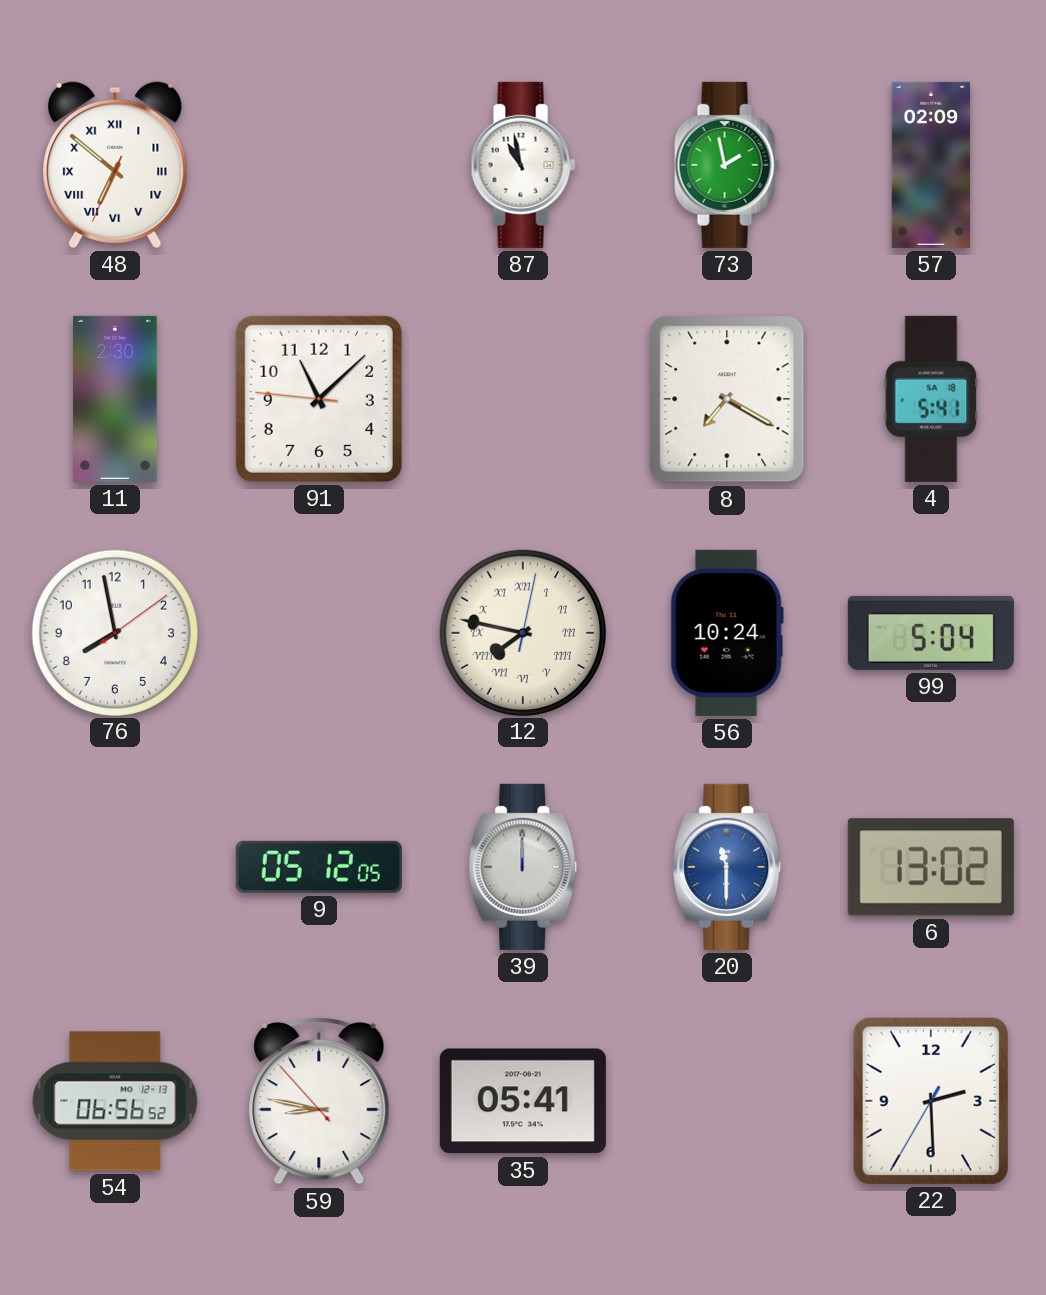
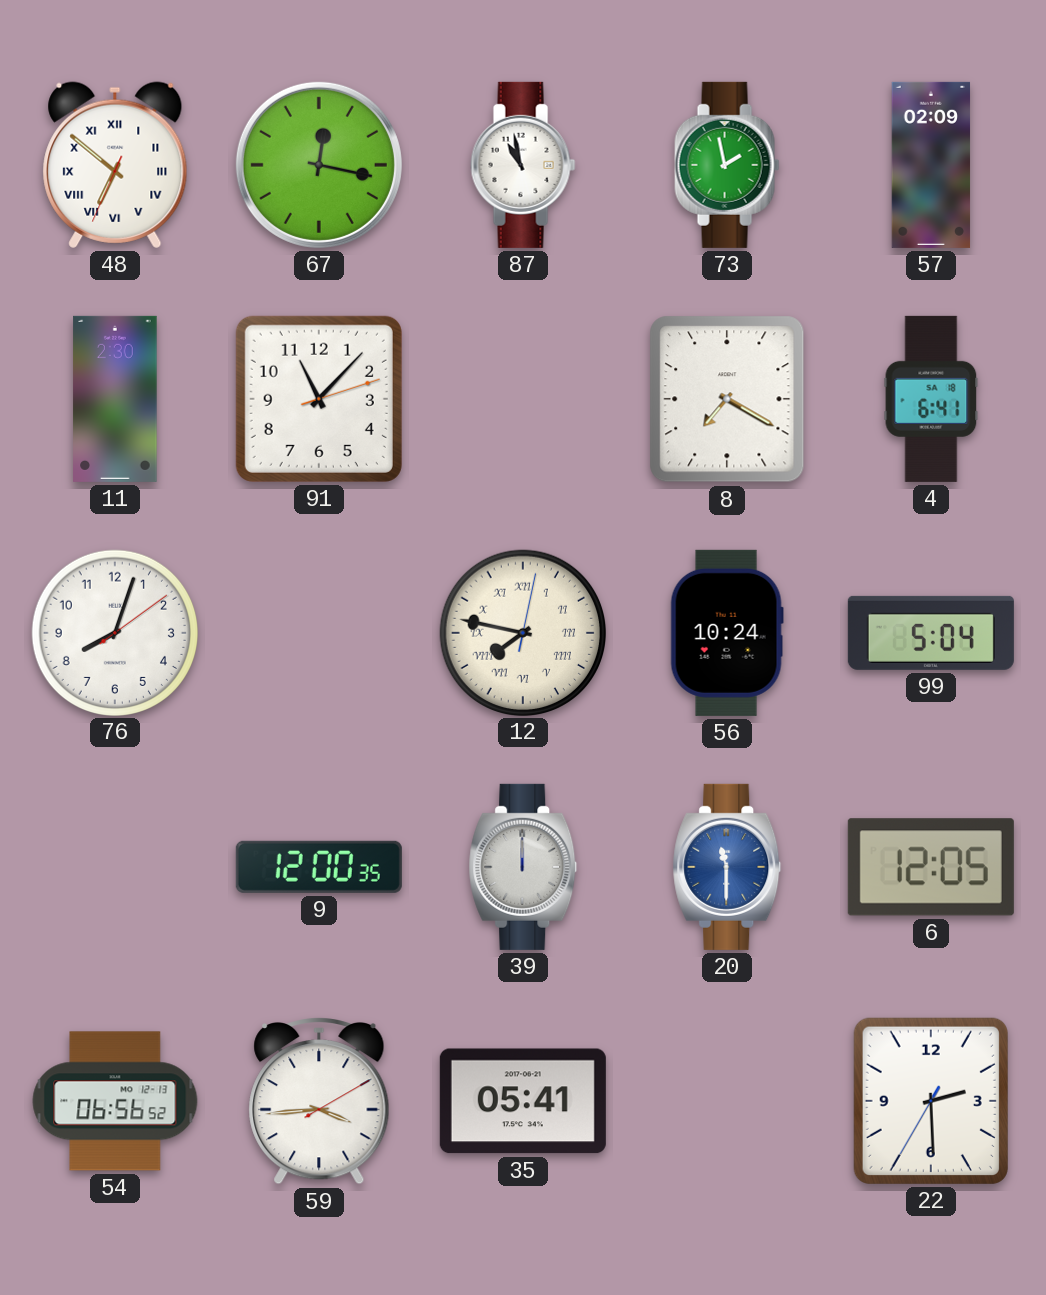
67: none -> 12:17 (319, 165)
91: 11:07:46 -> 11:07:12 (319, 399)
4: 5:41 -> 6:41 (931, 399)
76: 7:58 -> 8:03 (114, 632)
9: 05:12 -> 12:00 (319, 867)
6: 13:02 -> 12:05 (931, 867)
59: 8:46 -> 3:44 (319, 1101)
